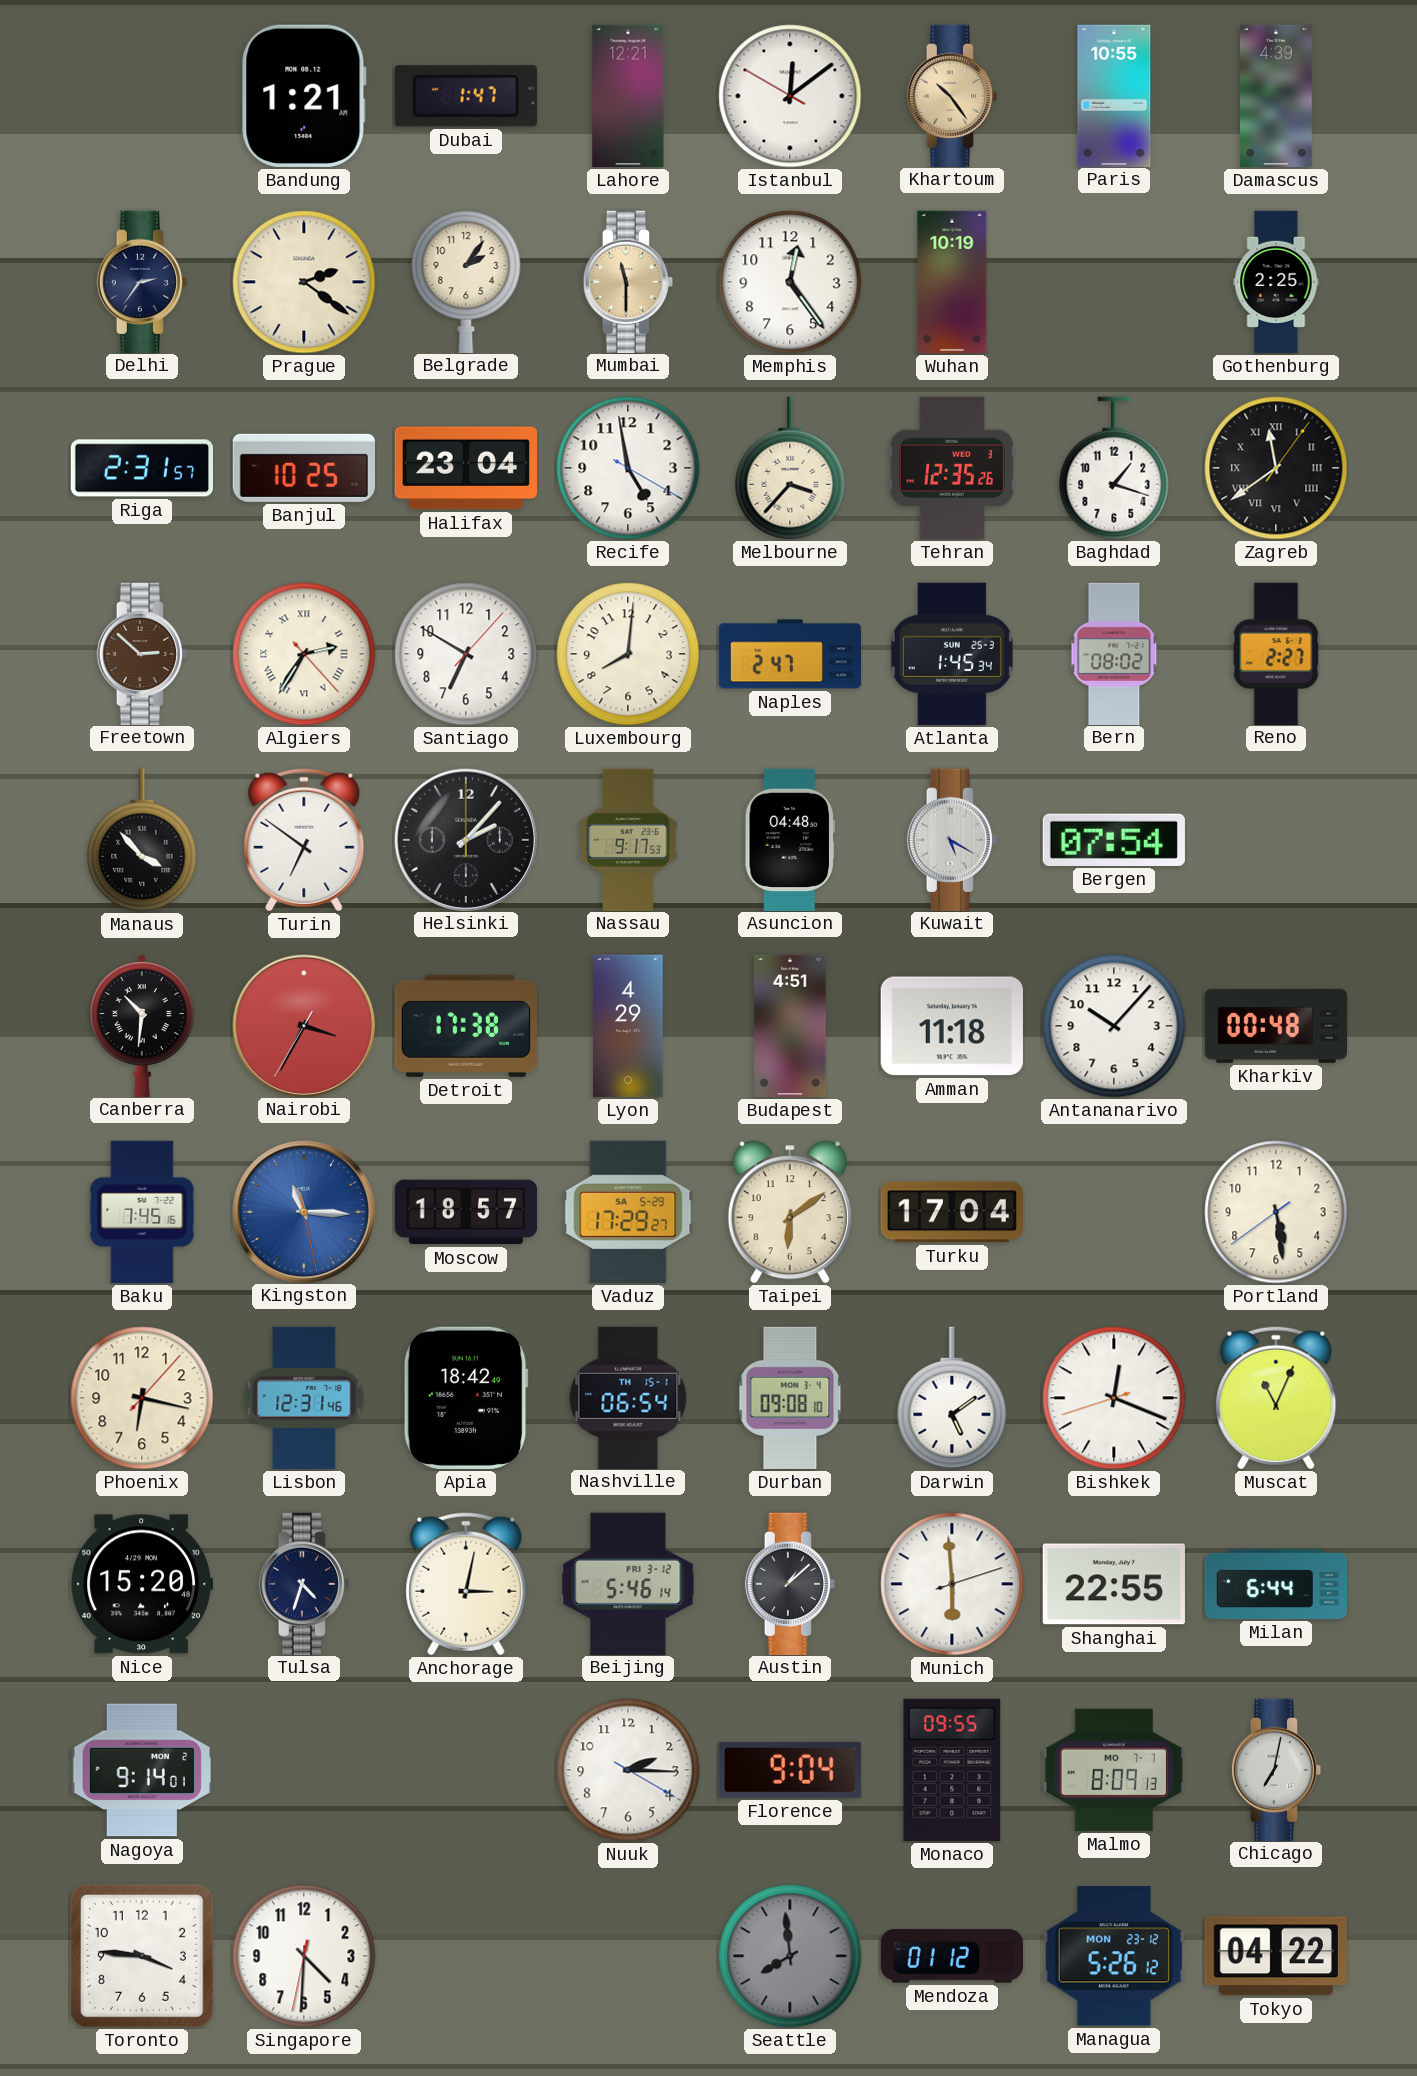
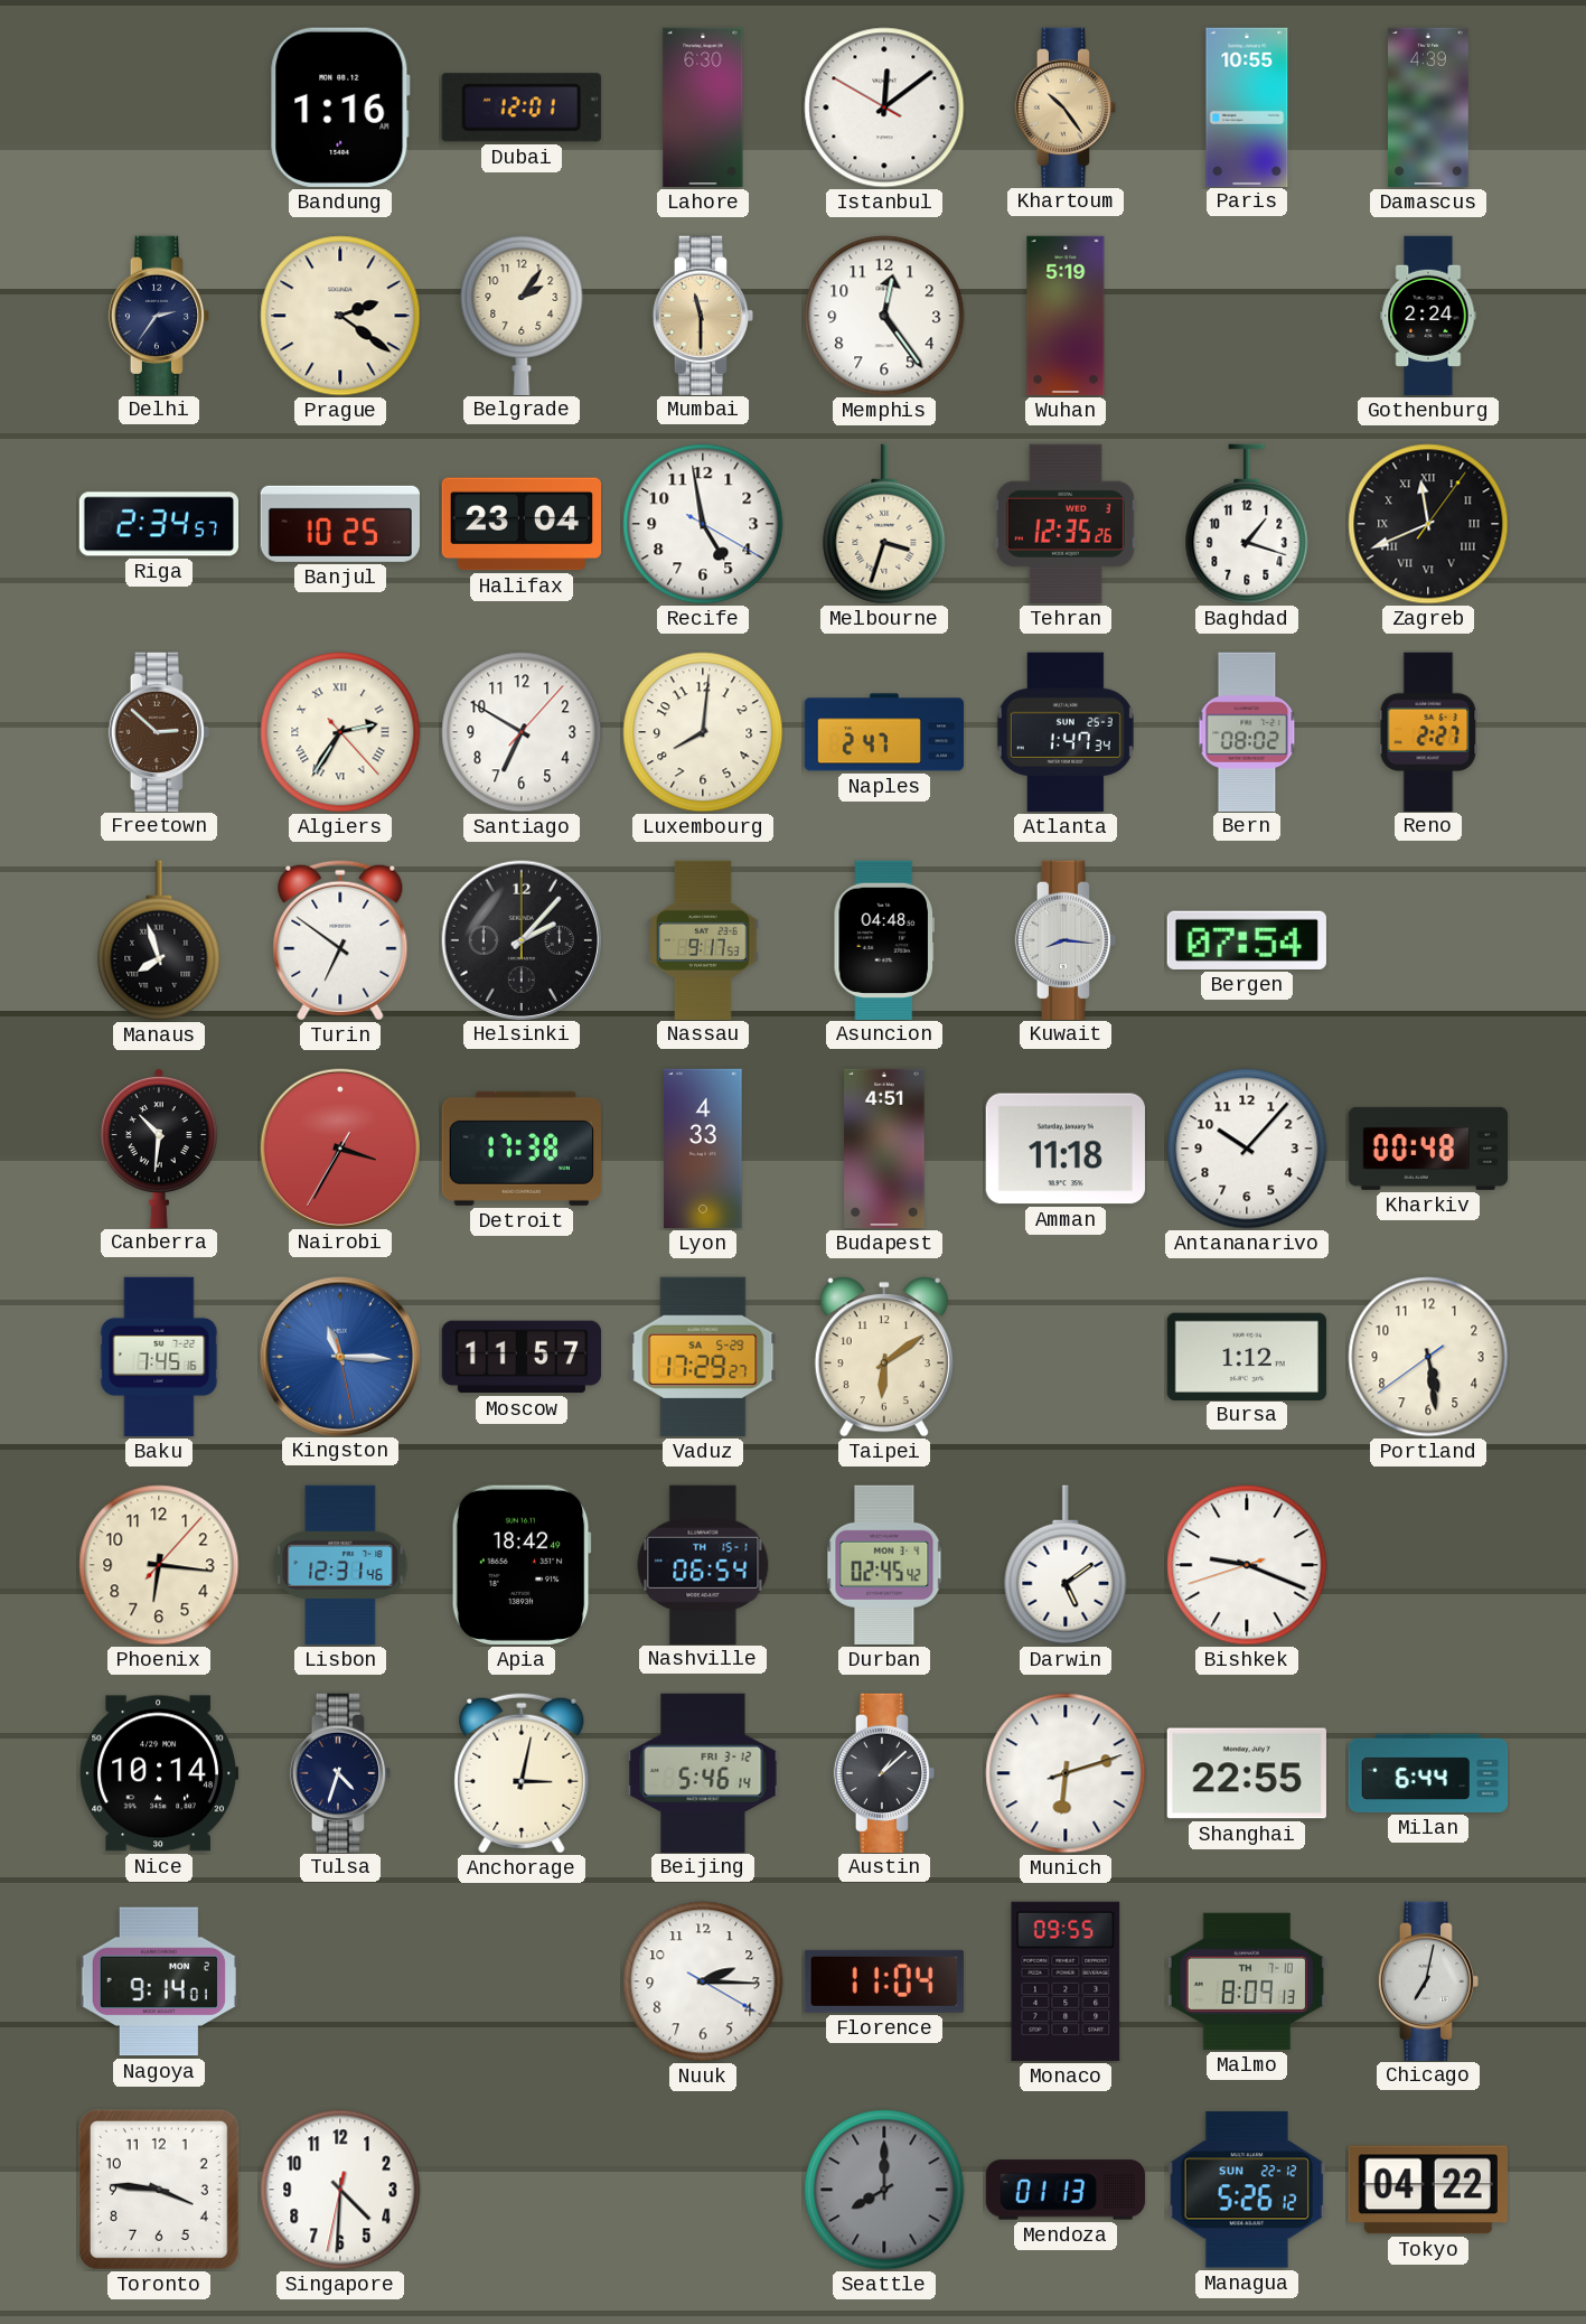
Bandung: 1:21 -> 1:16 (340, 107)
Dubai: 1:47 -> 12:01 (522, 107)
Lahore: 12:21 -> 6:30 (703, 107)
Wuhan: 10:19 -> 5:19 (1066, 316)
Gothenburg: 2:25 -> 2:24 (1428, 316)
Riga: 2:31 -> 2:34 (158, 524)
Melbourne: 3:37 -> 3:33 (884, 524)
Zagreb: 11:39 -> 11:41 (1428, 524)
Atlanta: 1:45 -> 1:47 (1066, 732)
Manaus: 3:53 -> 7:57 (159, 940)
Kuwait: 5:20 -> 8:16 (1064, 939)
Lyon: 4:29 -> 4:33 (703, 1149)
Moscow: 18:57 -> 11:57 (520, 1357)
Turku: 17:04 -> none (952, 1212)
Bursa: none -> 1:12 (1247, 1356)
Phoenix: 6:17 -> 6:16 (159, 1565)
Durban: 09:08 -> 02:45 (884, 1565)
Bishkek: 12:18 -> 9:18 (1247, 1565)
Muscat: 11:04 -> none (1276, 1398)
Nice: 15:20 -> 10:14 (159, 1773)
Munich: 5:59 -> 6:12 (1066, 1773)
Florence: 9:04 -> 11:04 (884, 1981)
Malmo date: MO 7-7 -> TH 7-10 (1247, 1981)
Seattle: 7:59 -> 8:00 (884, 2190)
Mendoza: 01:12 -> 01:13 (1064, 2190)
Managua date: MON 23-12 -> SUN 22-12 (1247, 2190)
